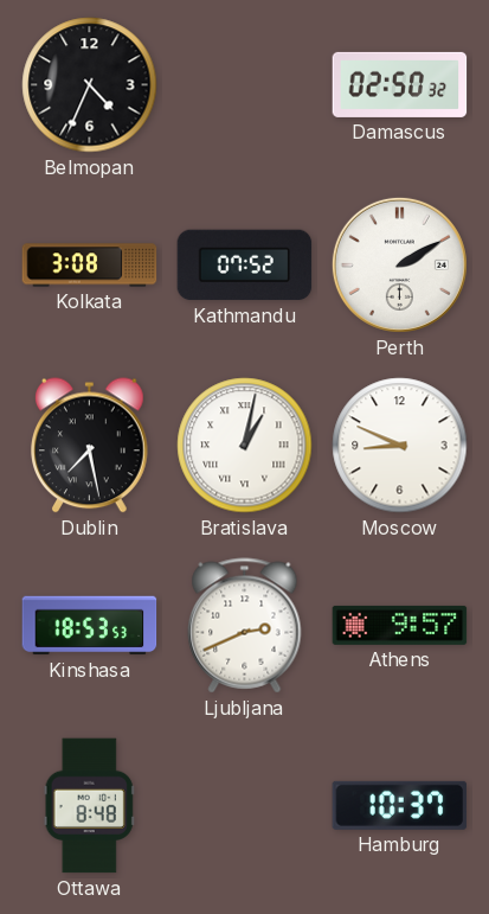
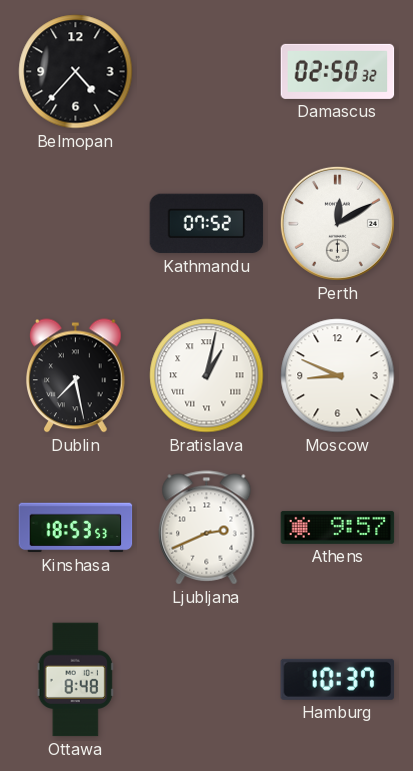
Belmopan: 4:34 -> 4:37 (76, 72)
Kolkata: 3:08 -> none (90, 266)
Perth: 2:10 -> 12:10 (337, 223)
